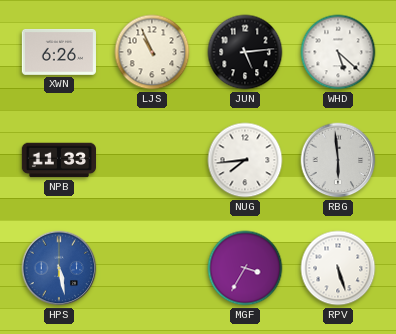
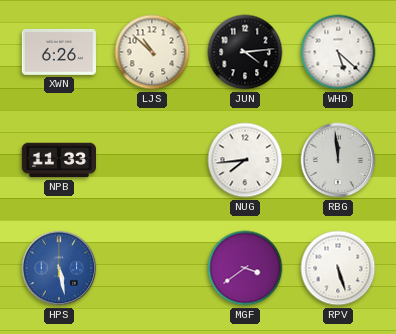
LJS: 10:56 -> 10:52 (152, 52)
JUN: 5:14 -> 4:14 (245, 52)
RBG: 5:59 -> 11:59 (338, 160)
MGF: 3:35 -> 3:39 (245, 268)
